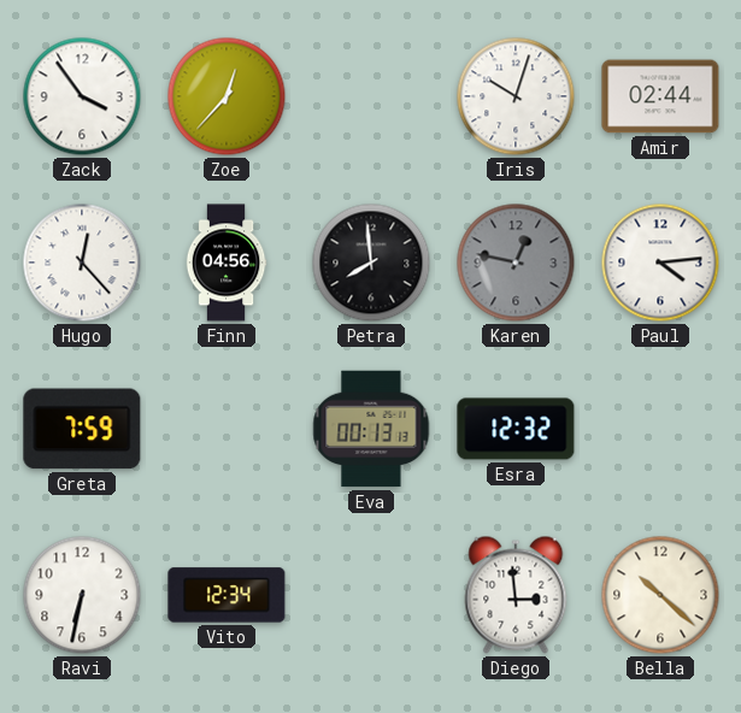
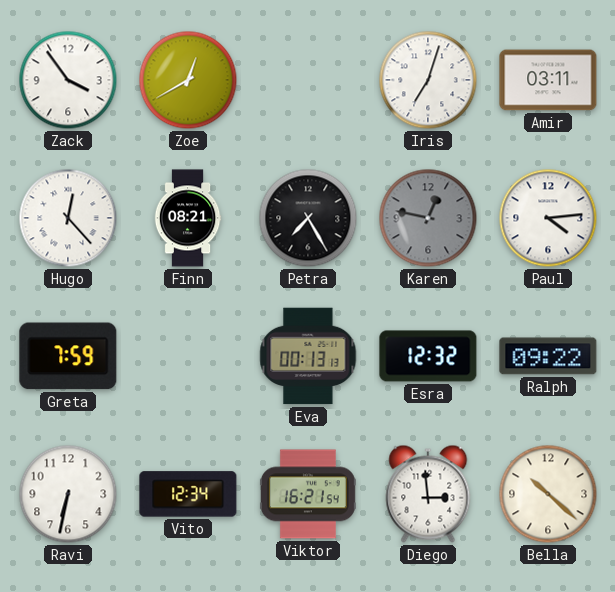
Zoe: 12:37 -> 12:40 (188, 80)
Iris: 10:03 -> 7:03 (428, 80)
Amir: 02:44 -> 03:11 (548, 80)
Finn: 04:56 -> 08:21 (188, 218)
Petra: 7:59 -> 7:25 (308, 218)
Ralph: none -> 09:22 (548, 356)
Viktor: none -> 16:21 (308, 494)
